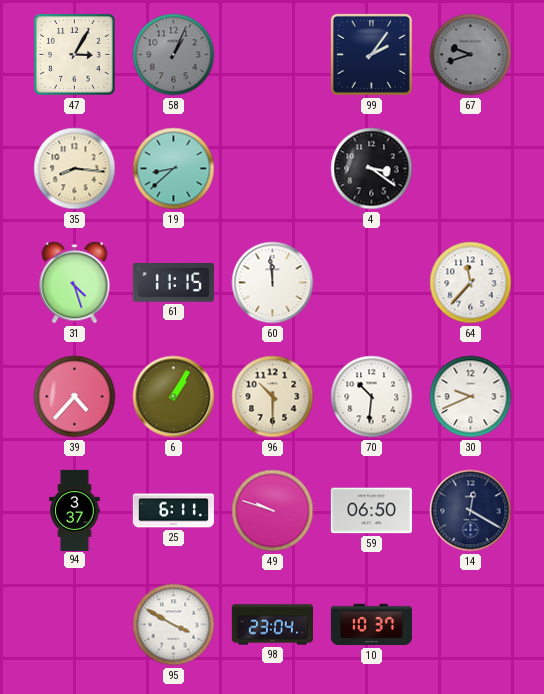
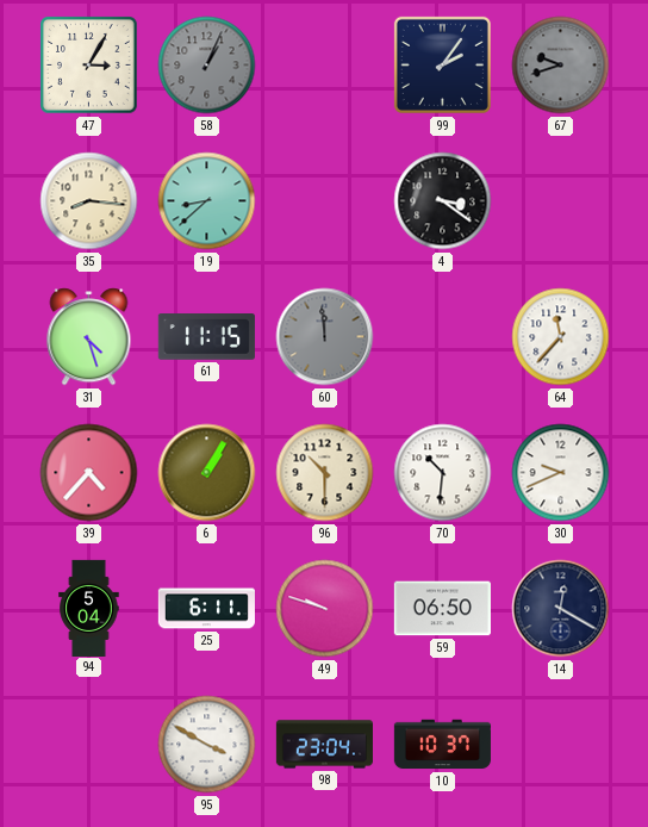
60 dial: white -> grey (325, 337)
94: 3:37 -> 5:04 (89, 608)
